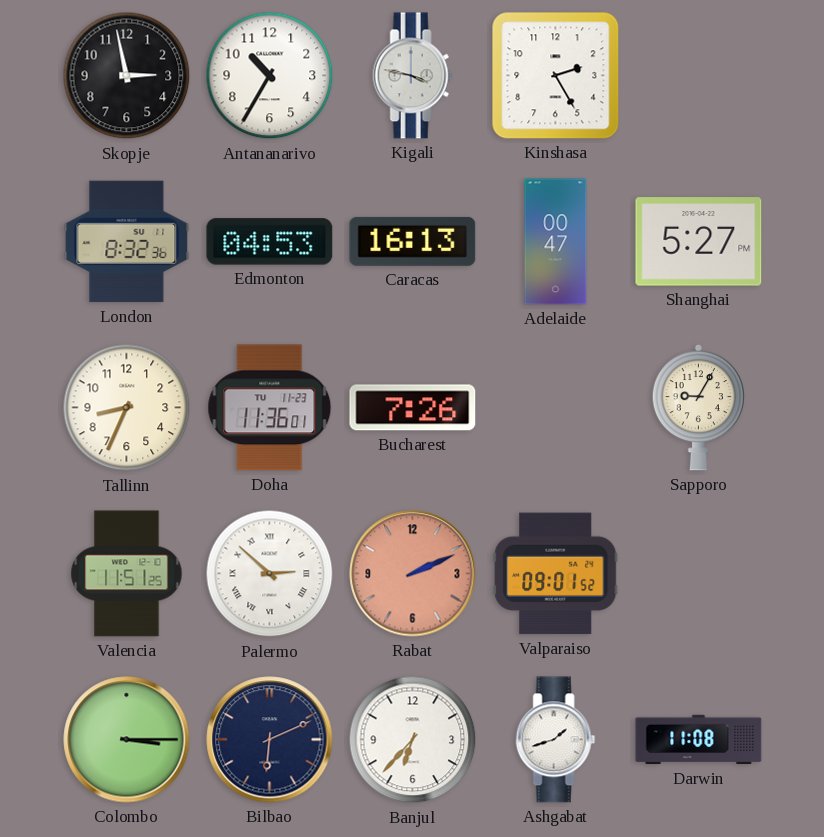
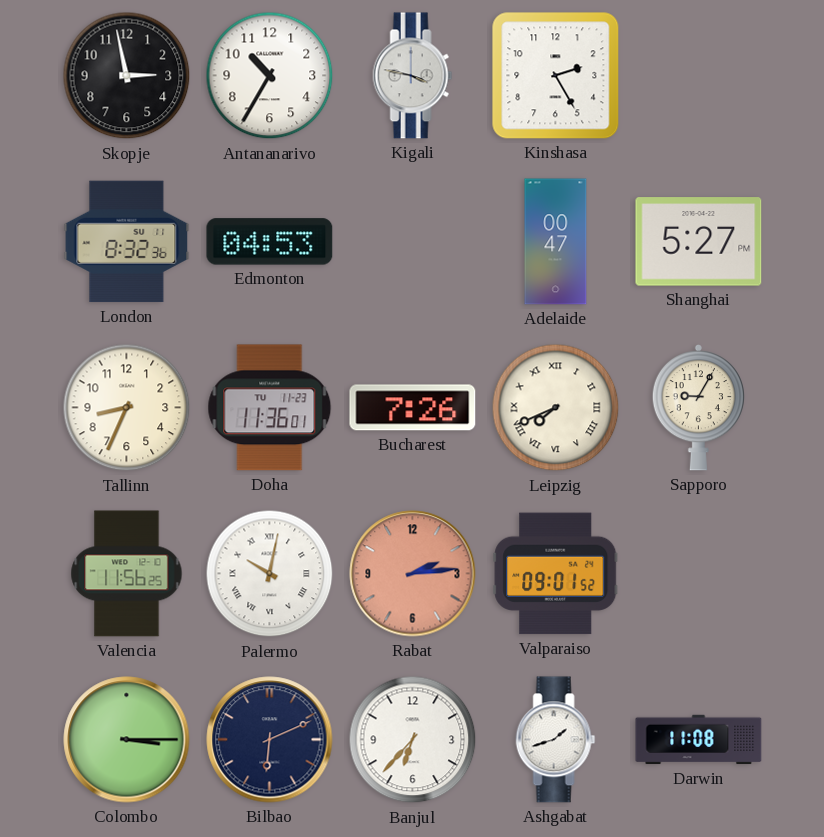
Caracas: 16:13 -> none (413, 241)
Leipzig: none -> 7:41 (556, 408)
Valencia: 11:51 -> 11:56 (127, 574)
Palermo: 2:52 -> 10:02 (270, 574)
Rabat: 2:11 -> 2:14 (413, 574)
